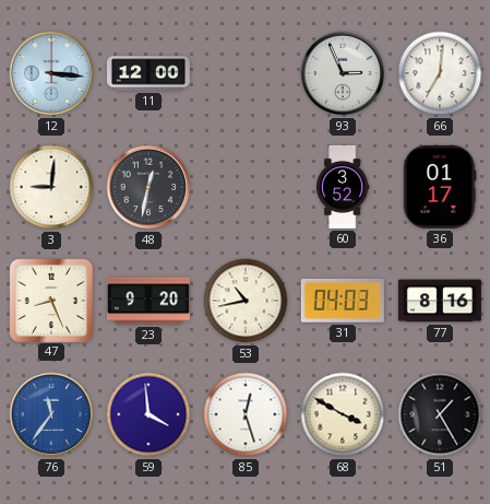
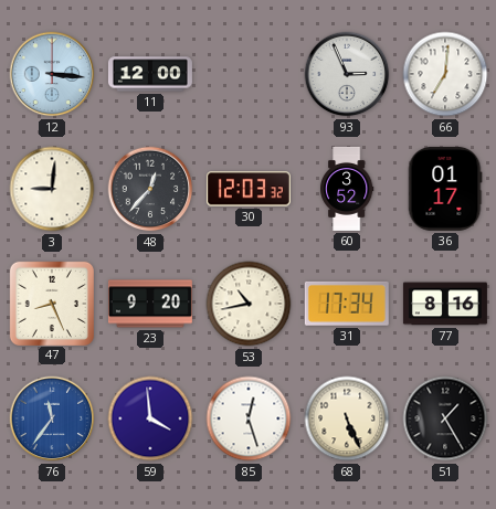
48: 12:32 -> 12:37 (150, 189)
30: none -> 12:03 (249, 189)
31: 04:03 -> 17:34 (347, 304)
68: 3:50 -> 5:26 (347, 418)
